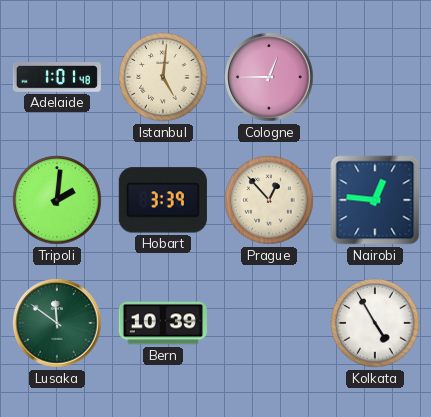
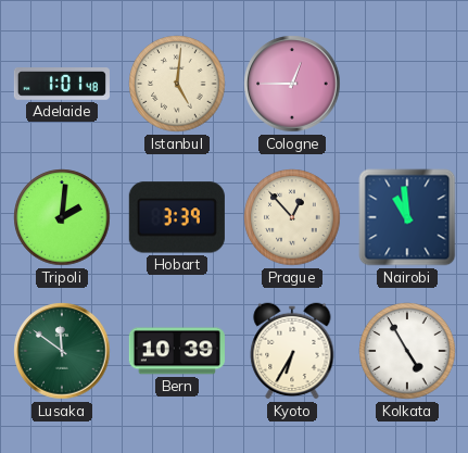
Nairobi: 12:46 -> 10:59 (407, 217)
Kyoto: none -> 6:35 (292, 351)
